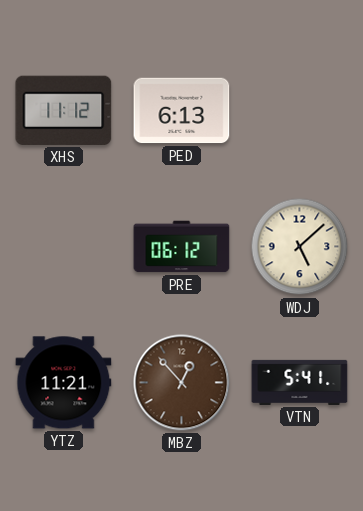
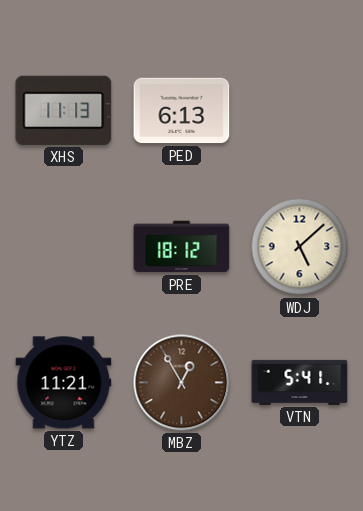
XHS: 11:12 -> 11:13 (64, 110)
PRE: 06:12 -> 18:12 (182, 247)
MBZ: 12:53 -> 12:55 (182, 383)
